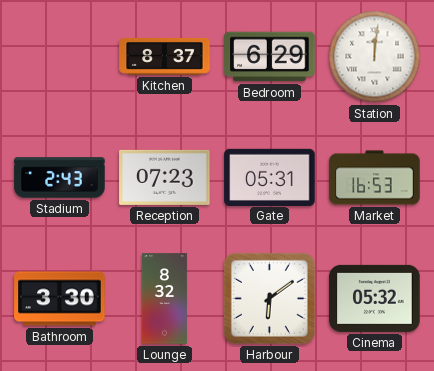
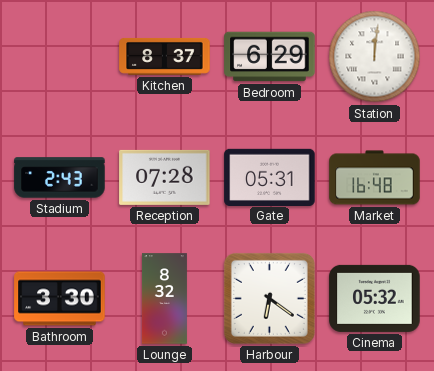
Reception: 07:23 -> 07:28 (165, 177)
Market: 16:53 -> 16:48 (375, 178)
Harbour: 6:09 -> 6:21 (269, 298)
